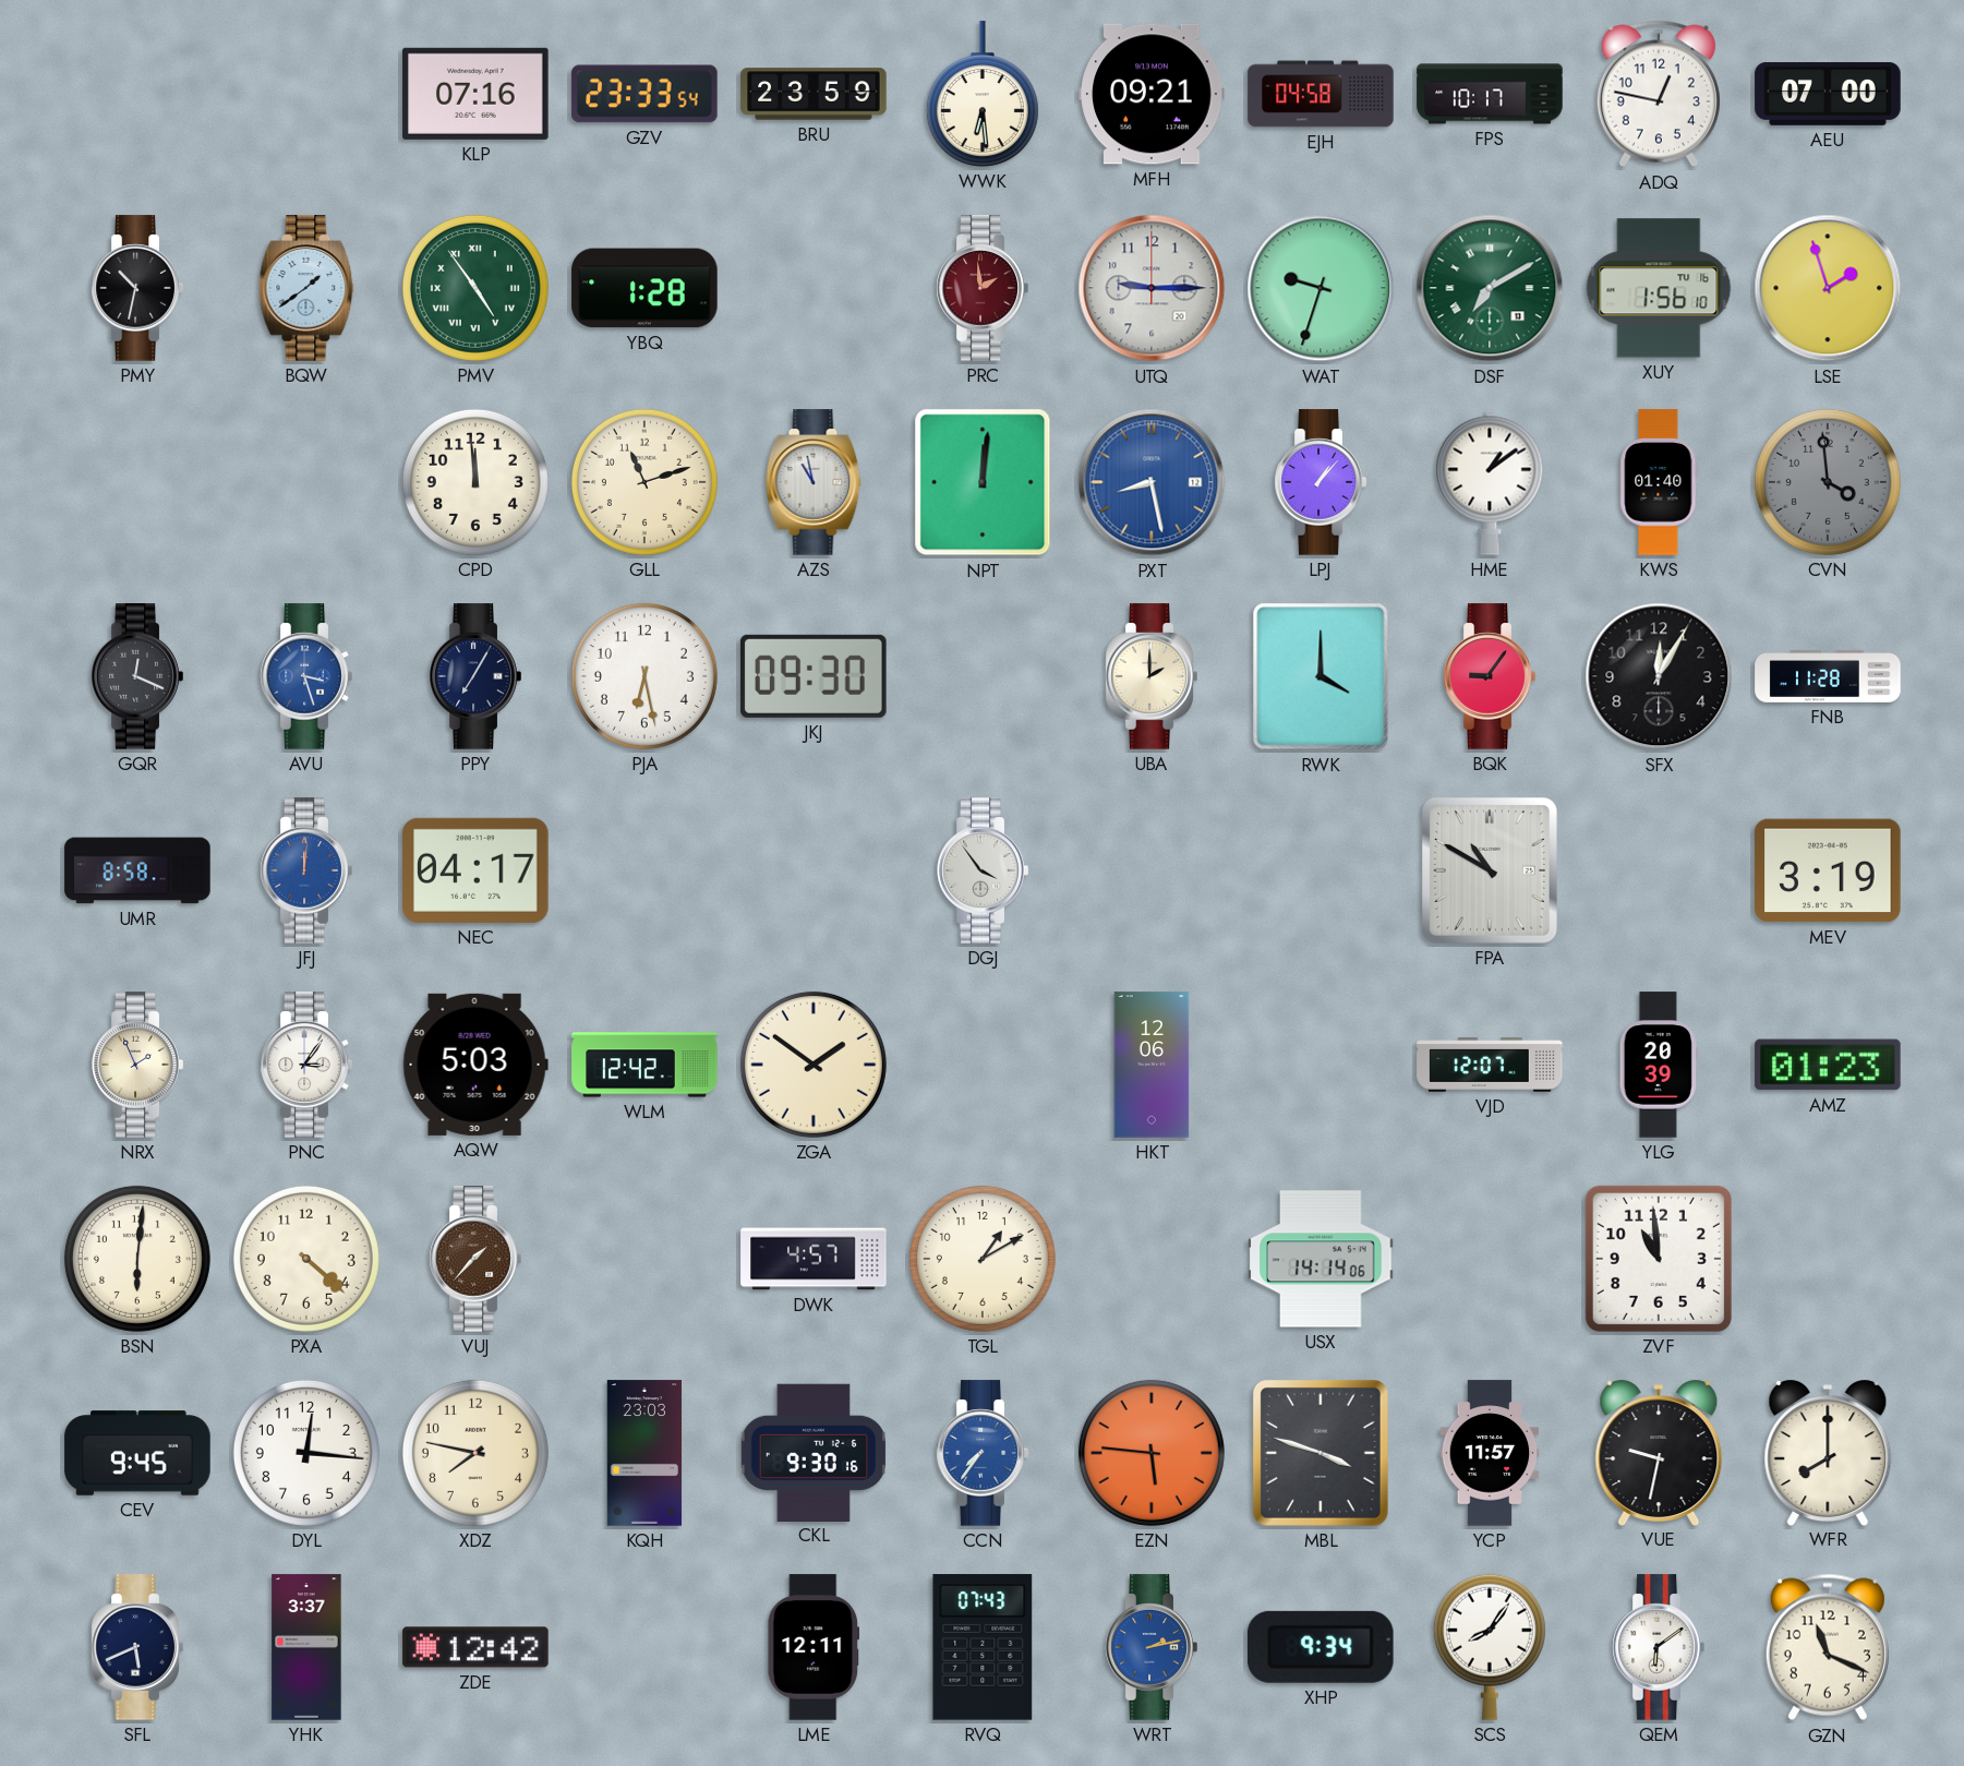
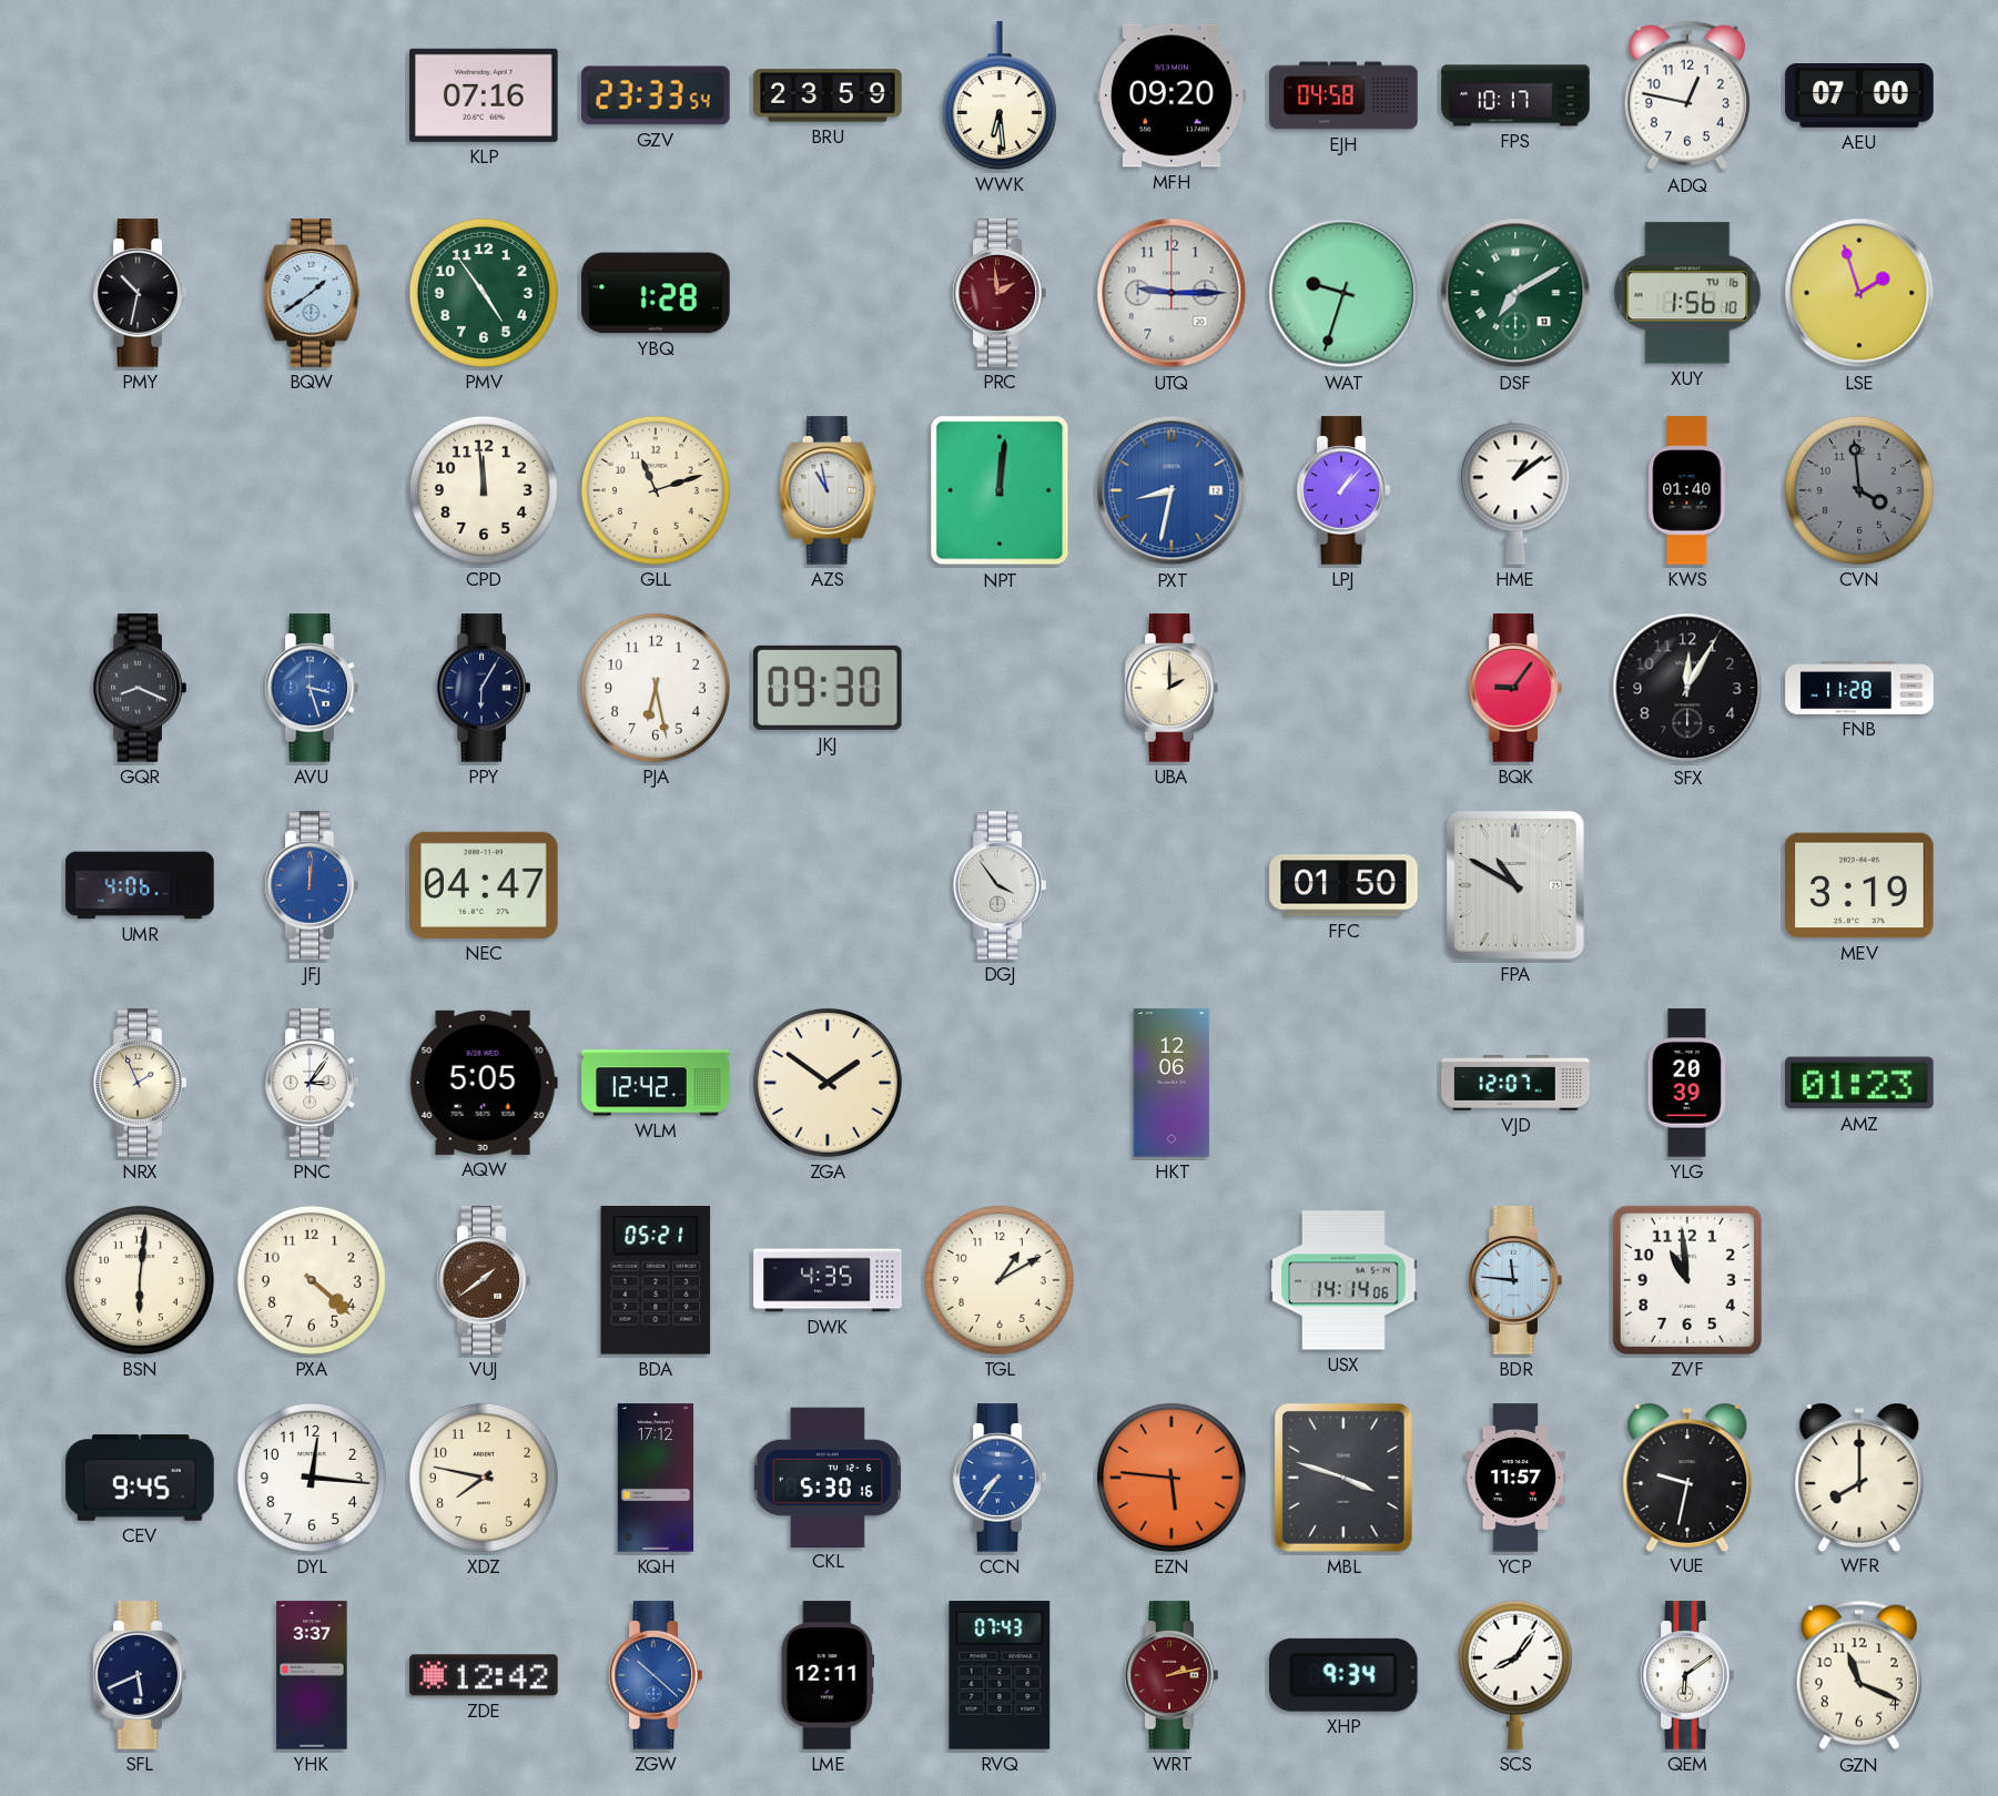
MFH: 09:21 -> 09:20 (1172, 95)
PMV numerals: Roman -> Arabic (484, 293)
PXT: 8:28 -> 8:32 (1172, 490)
GQR: 12:19 -> 8:19 (140, 688)
PPY: 7:05 -> 6:05 (484, 688)
RWK: 4:00 -> none (1321, 676)
UMR: 8:58 -> 4:06 (140, 885)
NEC: 04:17 -> 04:47 (484, 885)
FFC: none -> 01:50 (1343, 885)
AQW: 5:03 -> 5:05 (484, 1083)
VUJ: 1:37 -> 1:39 (484, 1280)
BDA: none -> 05:21 (656, 1281)
DWK: 4:57 -> 4:35 (828, 1280)
BDR: none -> 11:46 (1515, 1280)
KQH: 23:03 -> 17:12 (656, 1478)
CKL: 9:30 -> 5:30 (826, 1477)
ZGW: none -> 10:22 (656, 1675)
WRT dial: blue -> burgundy (1172, 1675)
